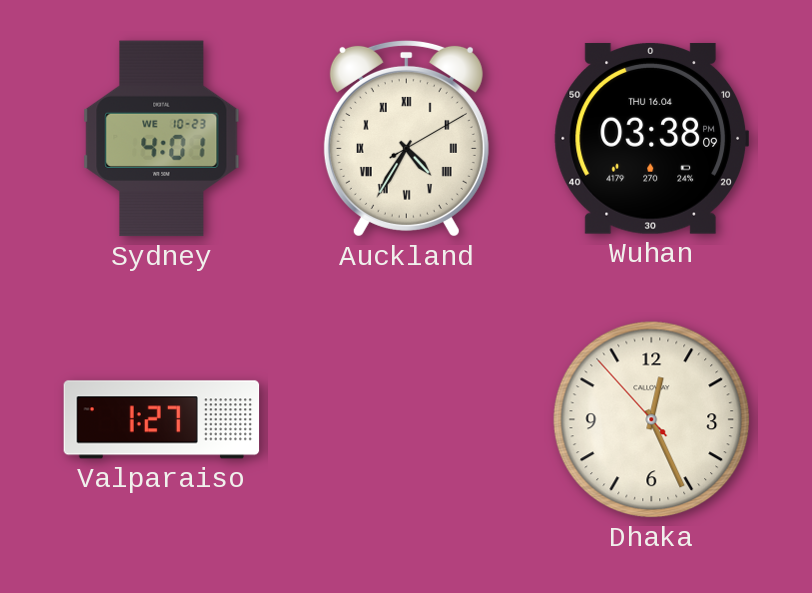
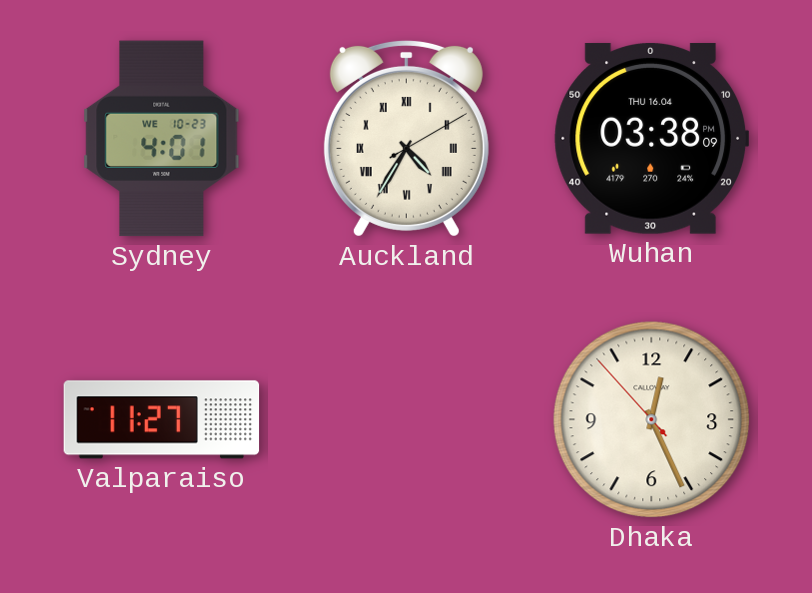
Valparaiso: 1:27 -> 11:27 (162, 420)
